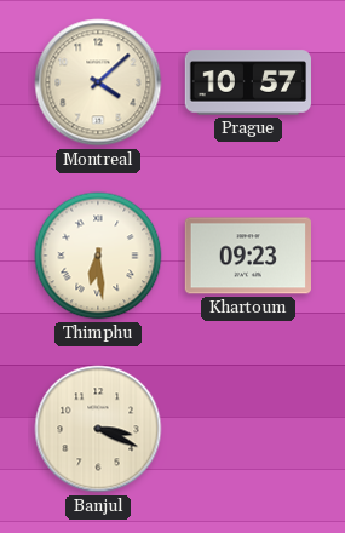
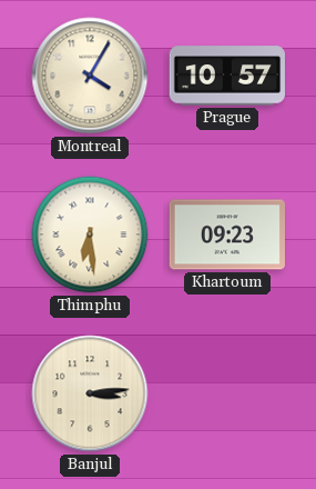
Montreal: 4:08 -> 4:05 (90, 76)
Banjul: 3:19 -> 3:14 (90, 393)
